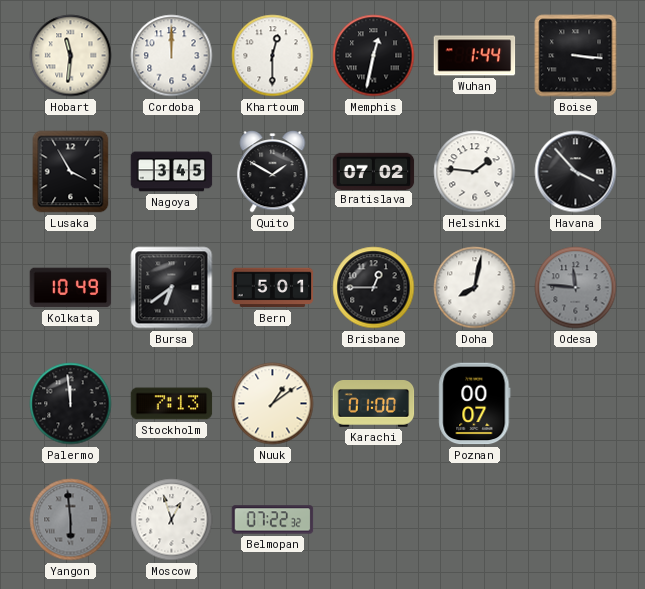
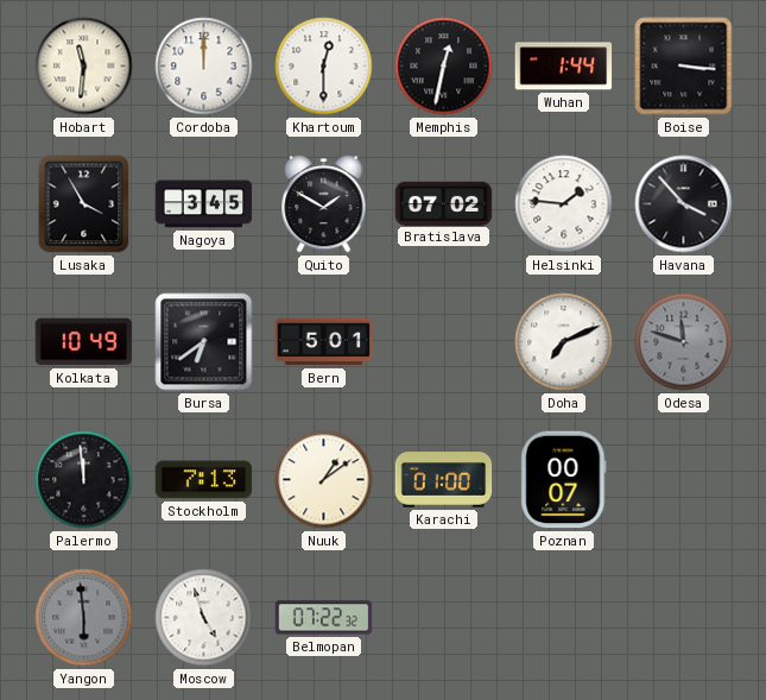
Brisbane: 12:45 -> none (374, 288)
Doha: 8:02 -> 7:11 (564, 342)
Odesa: 11:46 -> 11:48 (684, 342)
Moscow: 12:57 -> 4:57 (204, 618)
